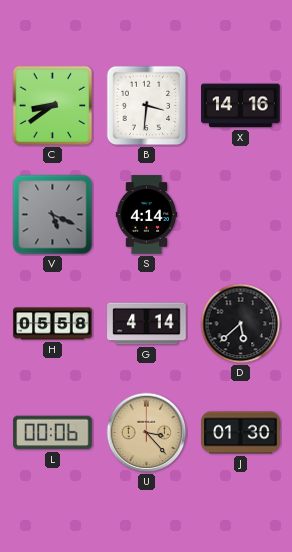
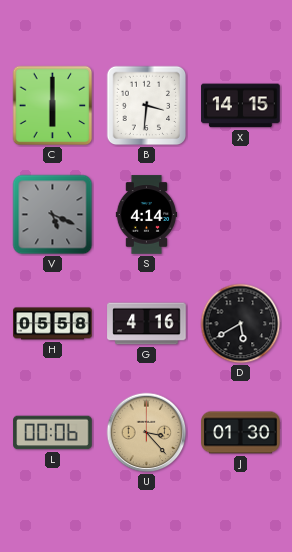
C: 8:39 -> 6:00 (53, 106)
X: 14:16 -> 14:15 (241, 106)
G: 4:14 -> 4:16 (147, 324)
D: 5:38 -> 5:40 (241, 324)
